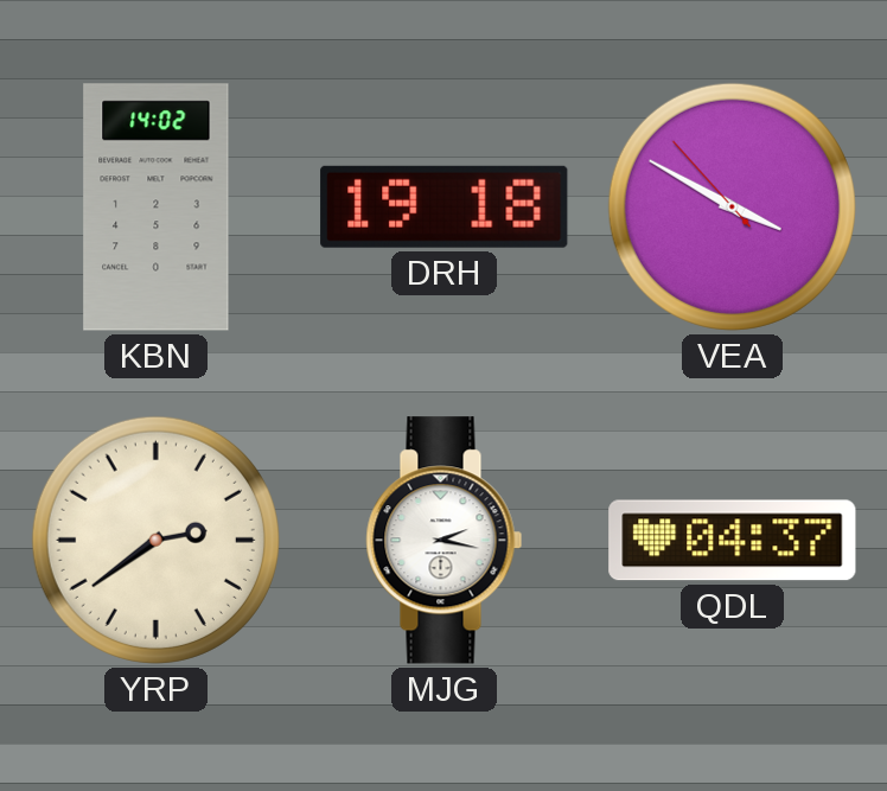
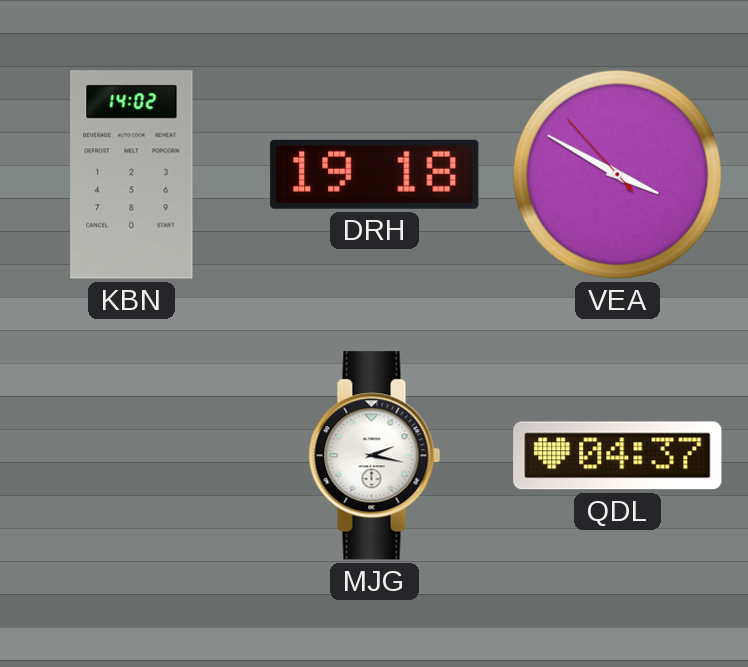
YRP: 2:39 -> none (155, 540)
